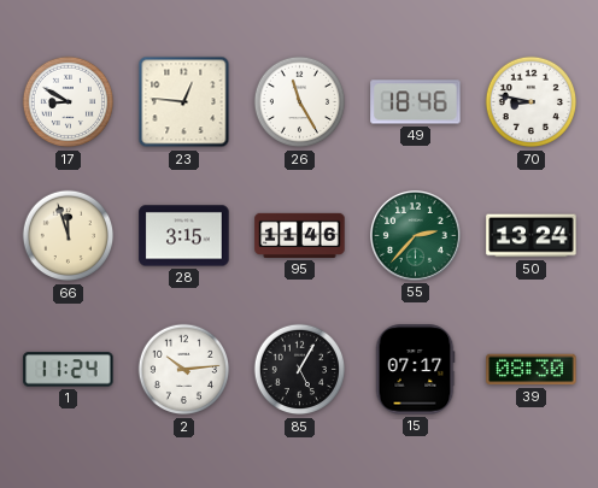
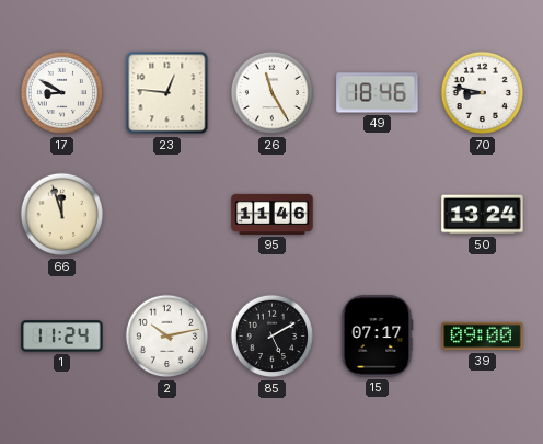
28: 3:15 -> none (184, 236)
55: 2:37 -> none (415, 235)
2: 10:14 -> 10:13 (167, 337)
85: 5:05 -> 5:10 (273, 337)
39: 08:30 -> 09:00 (483, 337)
